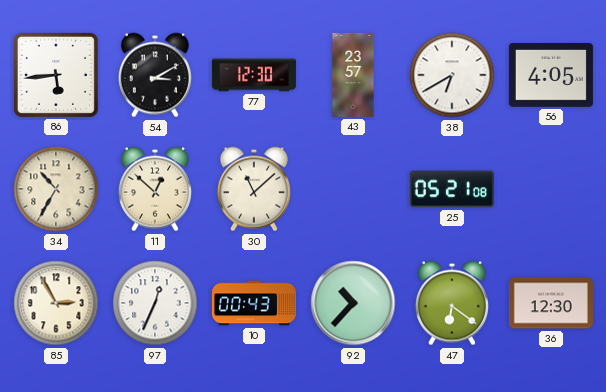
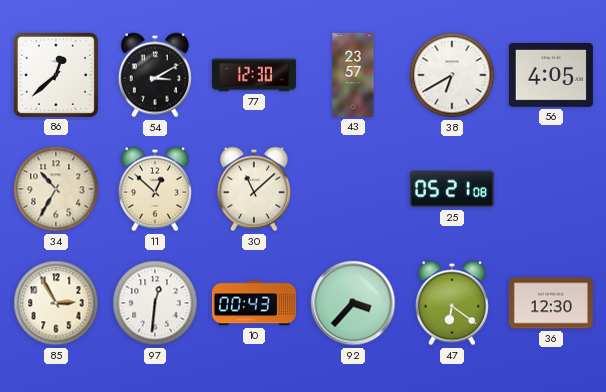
86: 5:44 -> 12:38 (56, 75)
97: 12:34 -> 12:31 (155, 303)
92: 10:37 -> 3:37 (353, 303)
